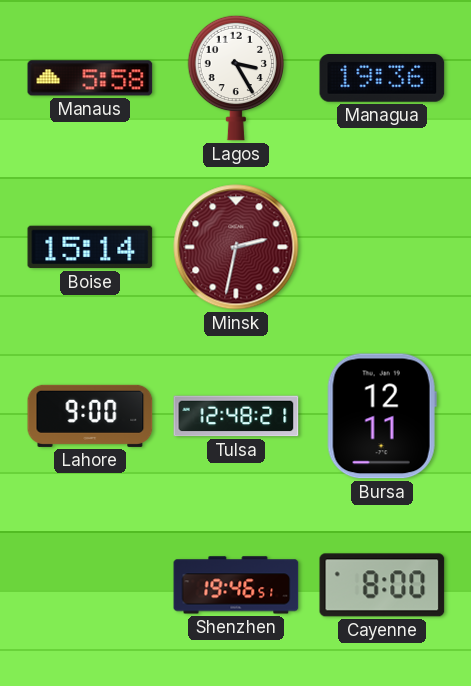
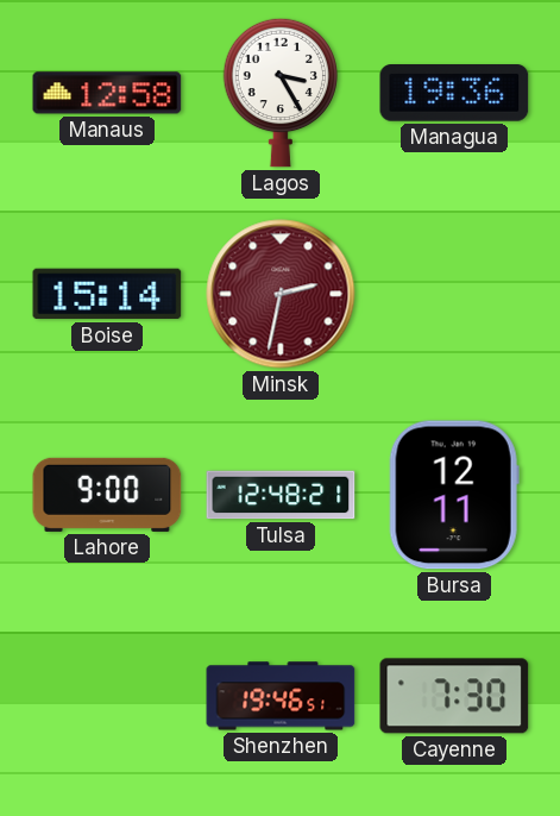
Manaus: 5:58 -> 12:58 (107, 93)
Cayenne: 8:00 -> 7:30 (454, 696)
